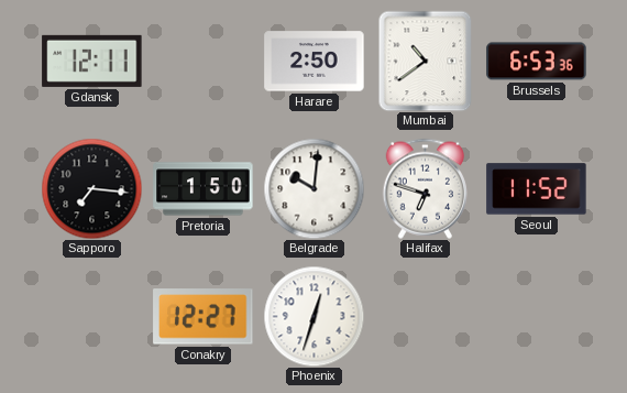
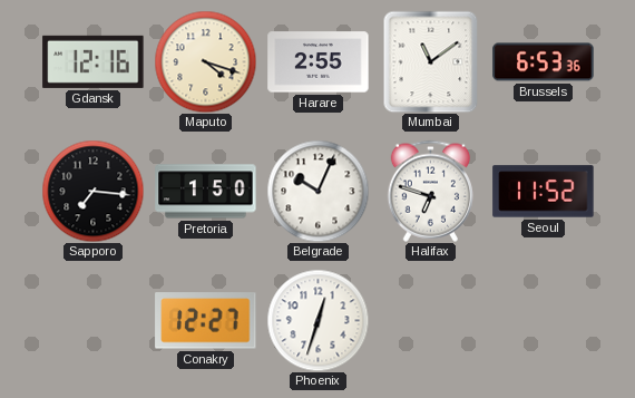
Gdansk: 12:11 -> 12:16 (94, 61)
Maputo: none -> 4:18 (205, 61)
Harare: 2:50 -> 2:55 (319, 62)
Mumbai: 10:39 -> 11:09 (431, 61)
Belgrade: 10:01 -> 10:04 (317, 191)
